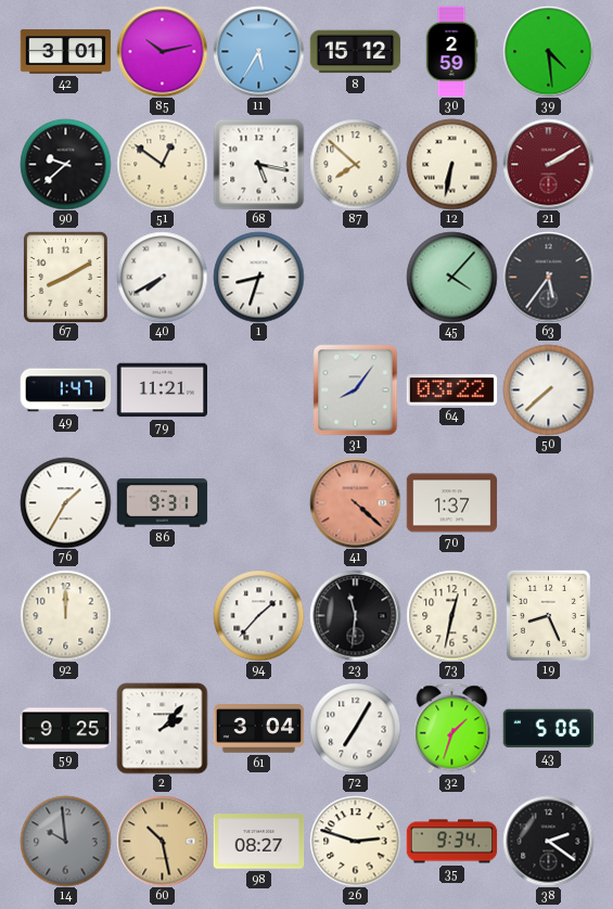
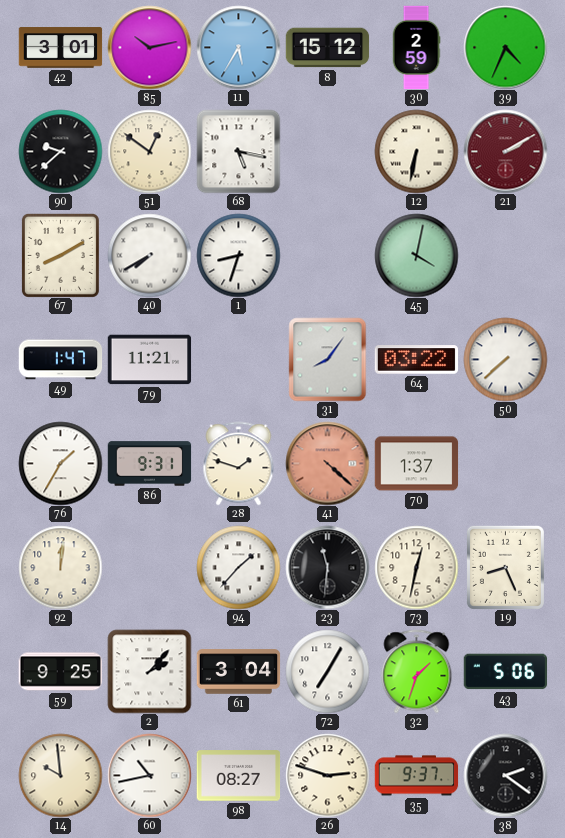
39: 4:29 -> 4:34 (505, 47)
87: 7:52 -> none (355, 164)
45: 4:07 -> 4:02 (416, 255)
63: 5:36 -> none (548, 277)
28: none -> 1:48 (239, 463)
92: 12:00 -> 12:01 (60, 567)
14 dial: grey -> cream (60, 775)
60: 10:28 -> 10:43 (149, 775)
60 dial: champagne -> white (149, 775)
35: 9:34 -> 9:37 (416, 776)
